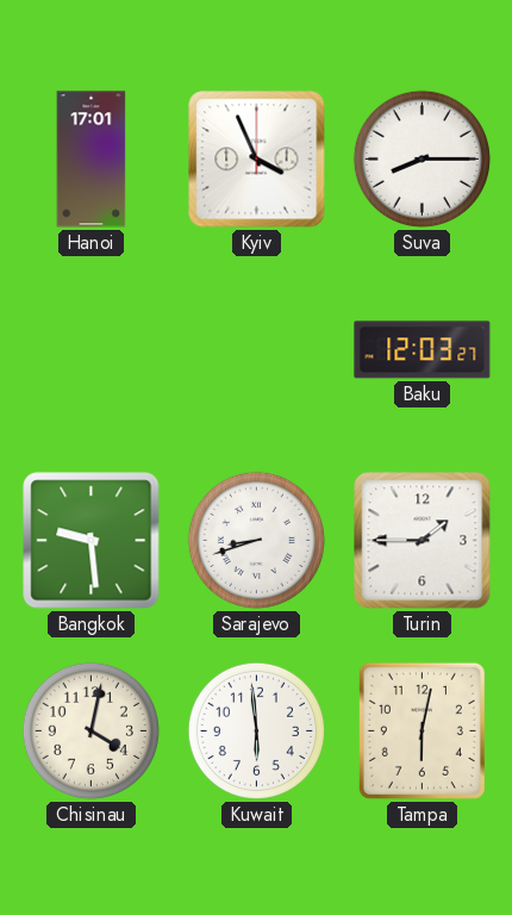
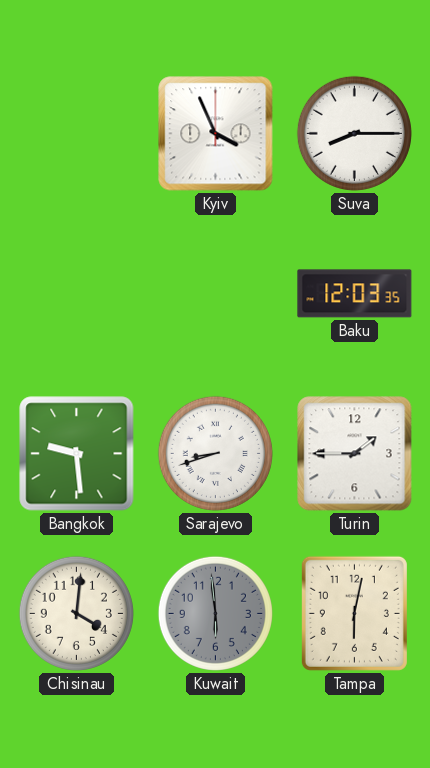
Hanoi: 17:01 -> none (92, 160)
Baku: 12:03:27 -> 12:03:35 (355, 294)
Chisinau: 4:02 -> 4:01 (76, 613)
Kuwait dial: white -> grey (215, 613)
